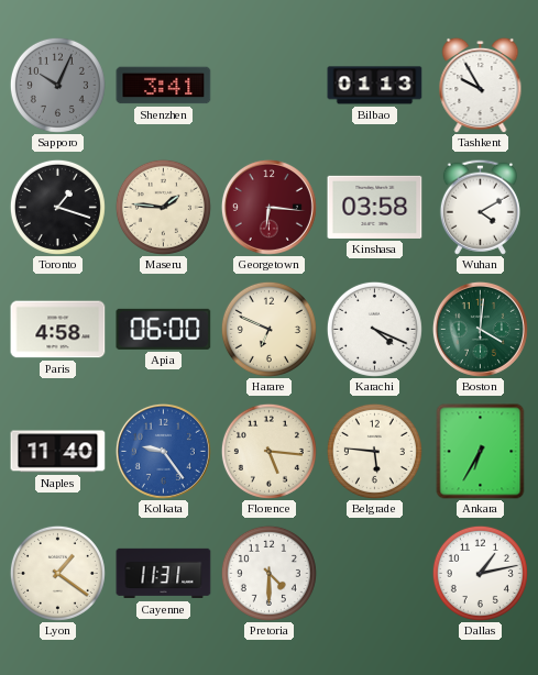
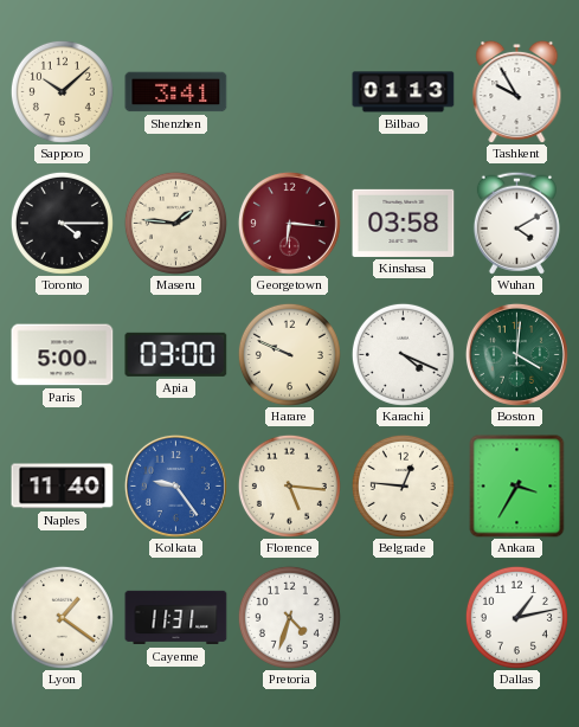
Sapporo: 10:04 -> 10:08 (62, 91)
Sapporo dial: grey -> cream (62, 91)
Toronto: 1:18 -> 4:15 (62, 223)
Paris: 4:58 -> 5:00 (63, 355)
Apia: 06:00 -> 03:00 (176, 354)
Harare: 6:49 -> 9:49 (289, 354)
Belgrade: 5:46 -> 12:46 (403, 485)
Ankara: 6:35 -> 3:35 (517, 487)
Pretoria: 4:30 -> 4:33 (289, 617)
